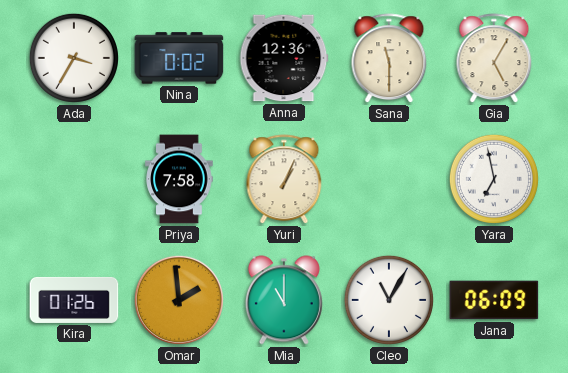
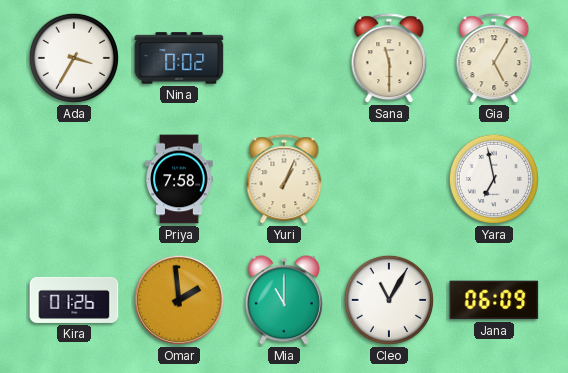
Anna: 12:36 -> none (284, 58)
